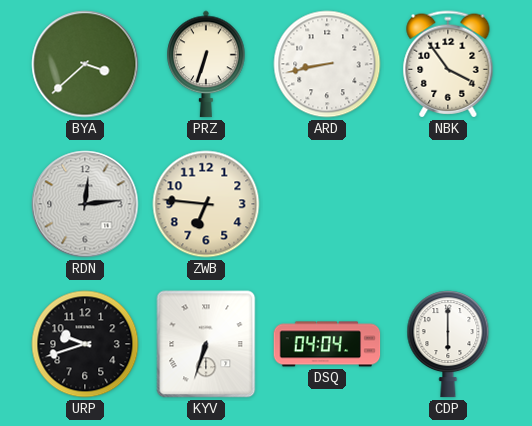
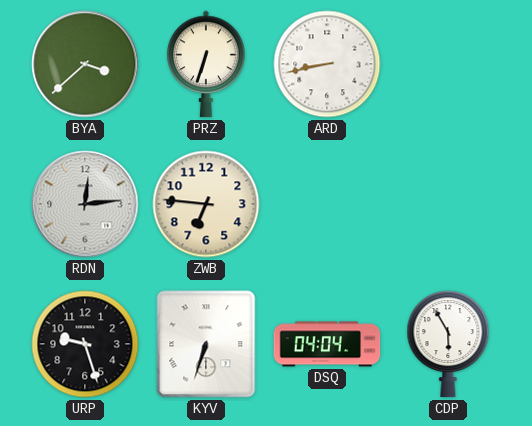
NBK: 3:54 -> none (448, 64)
URP: 9:42 -> 9:27 (85, 344)
CDP: 6:00 -> 5:55 (448, 344)
